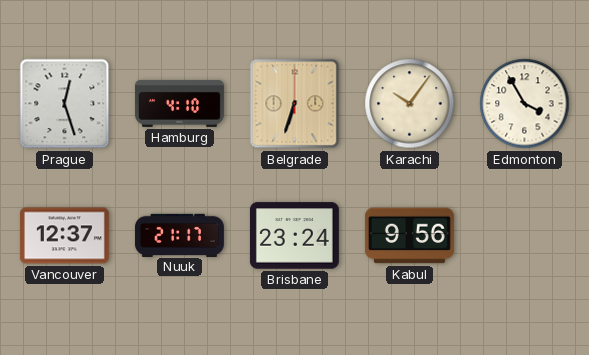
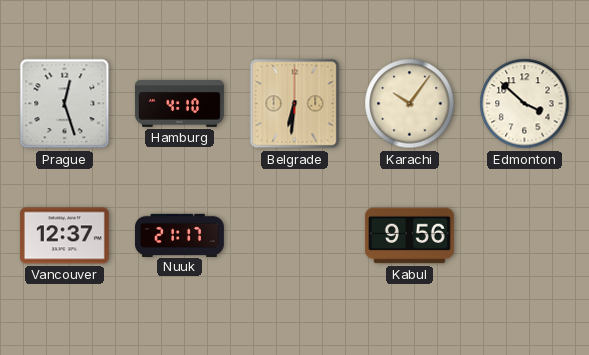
Belgrade: 6:33 -> 6:31 (295, 104)
Edmonton: 3:55 -> 3:52 (525, 104)
Brisbane: 23:24 -> none (294, 236)
